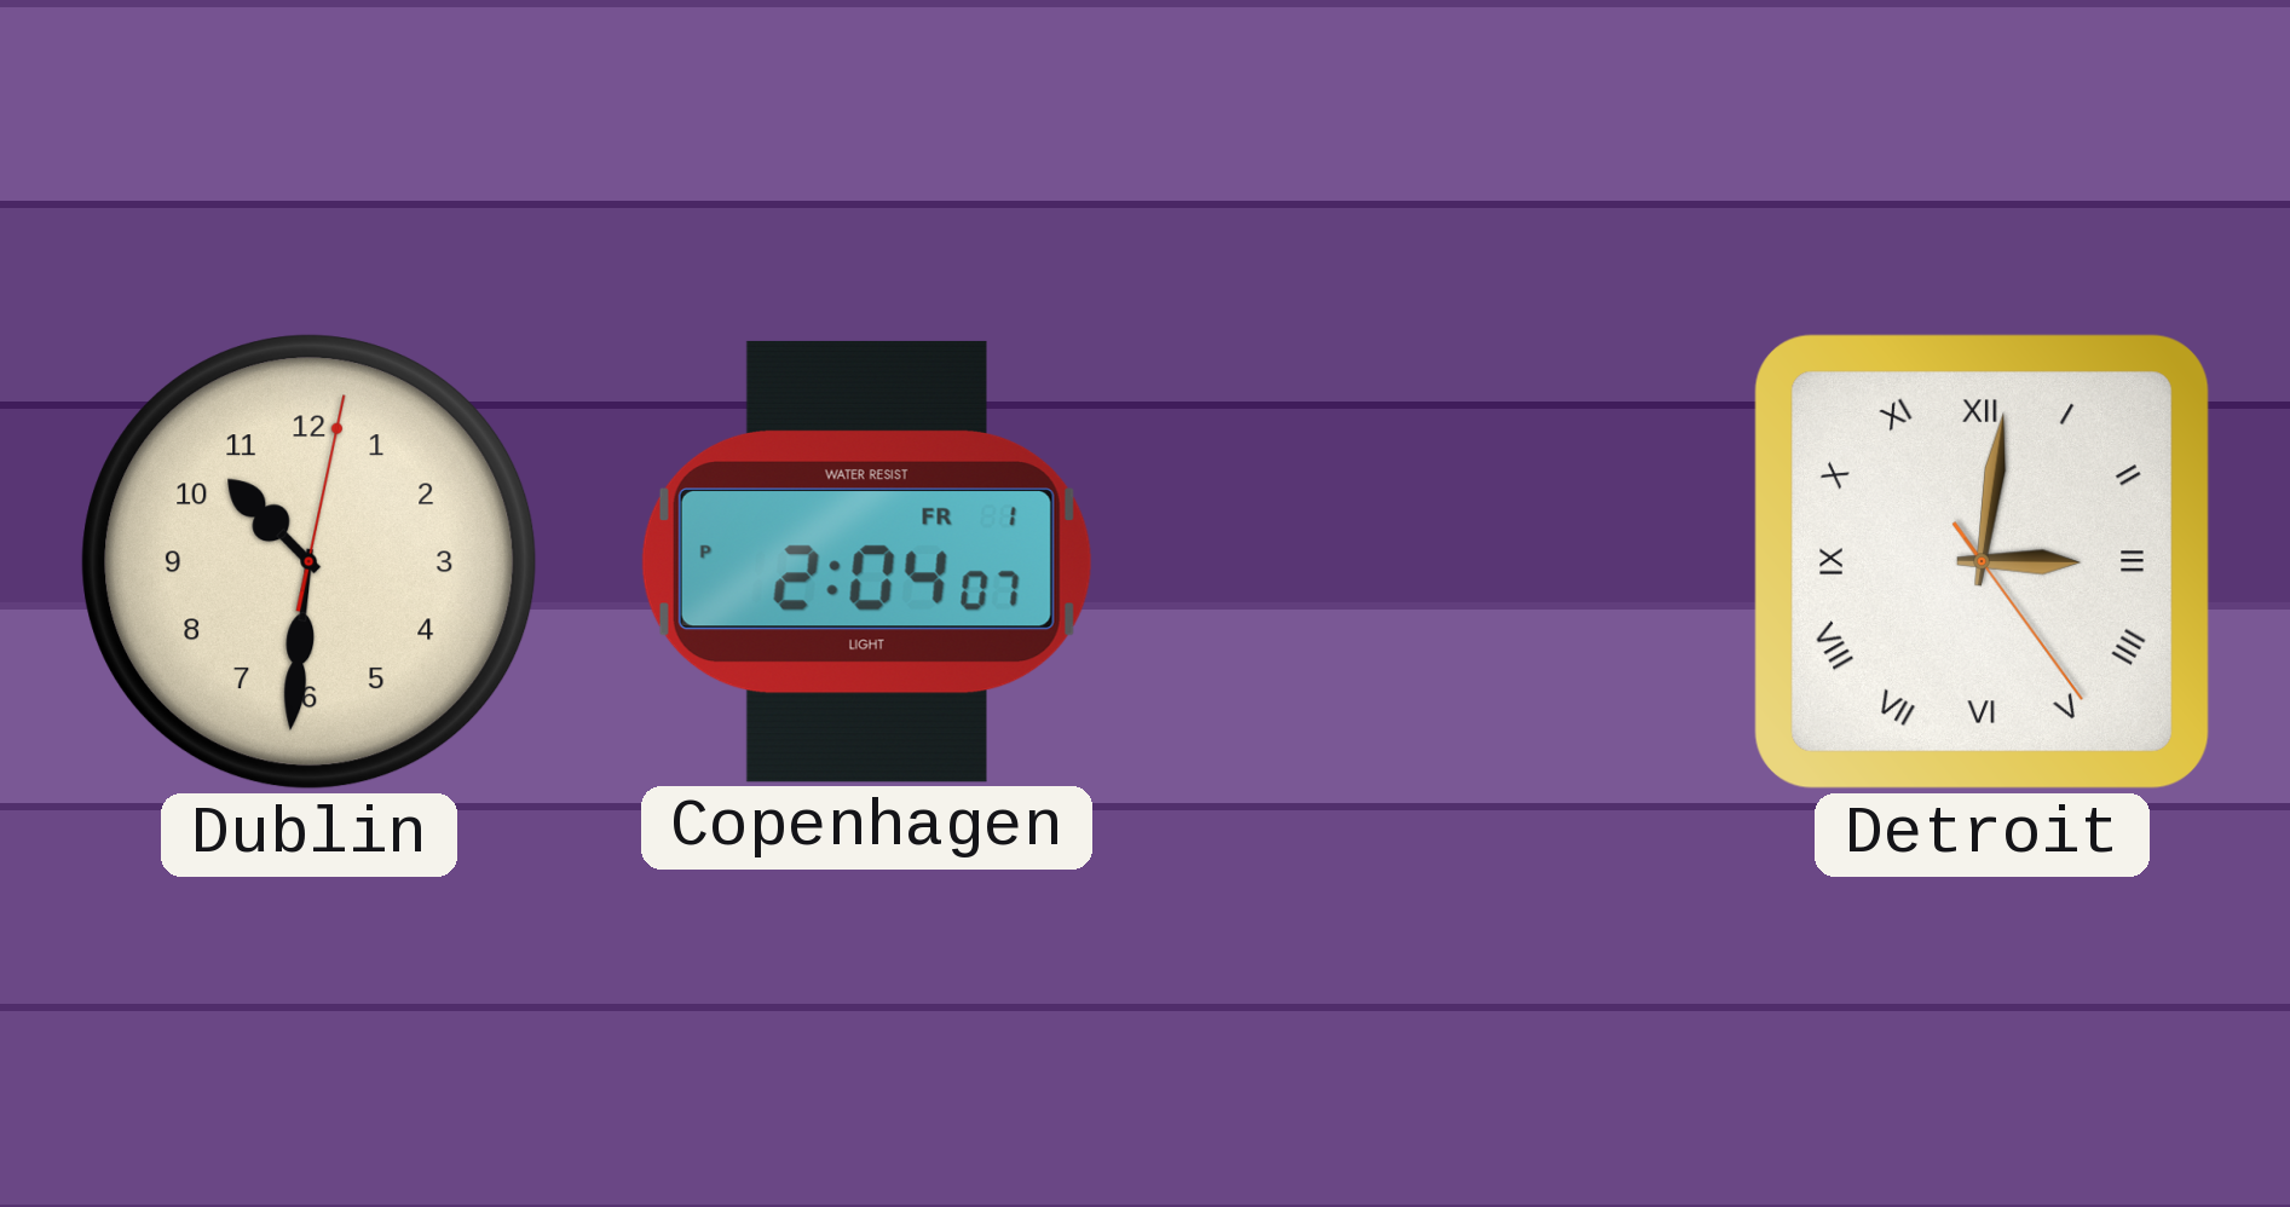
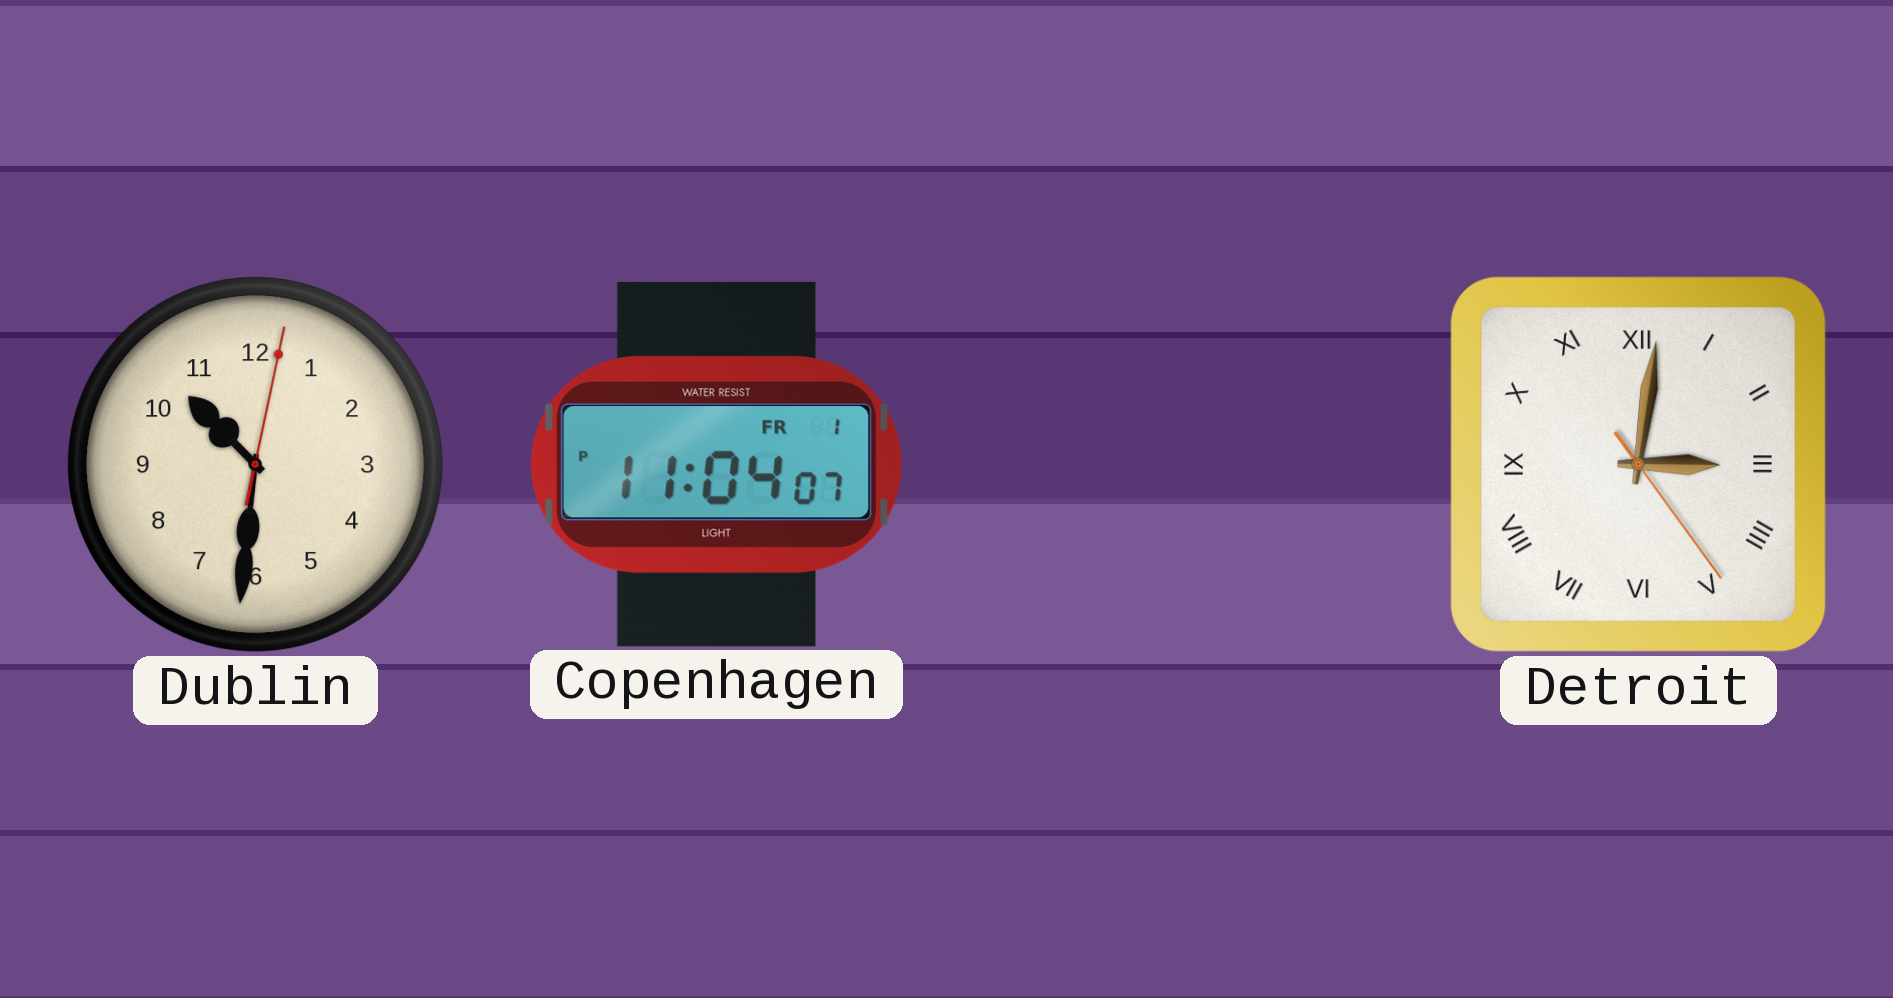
Copenhagen: 2:04 -> 11:04 (716, 464)
